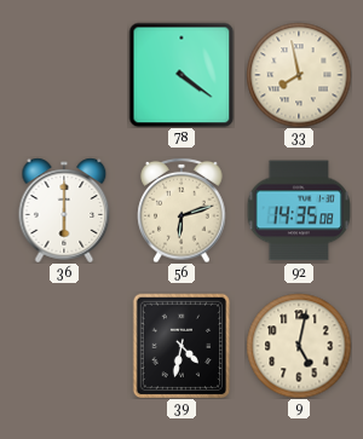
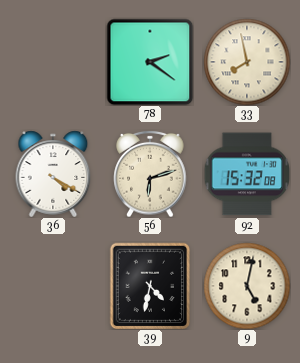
78: 4:21 -> 2:21 (150, 62)
36: 6:00 -> 4:20 (53, 174)
92: 14:35 -> 15:32 (246, 174)
